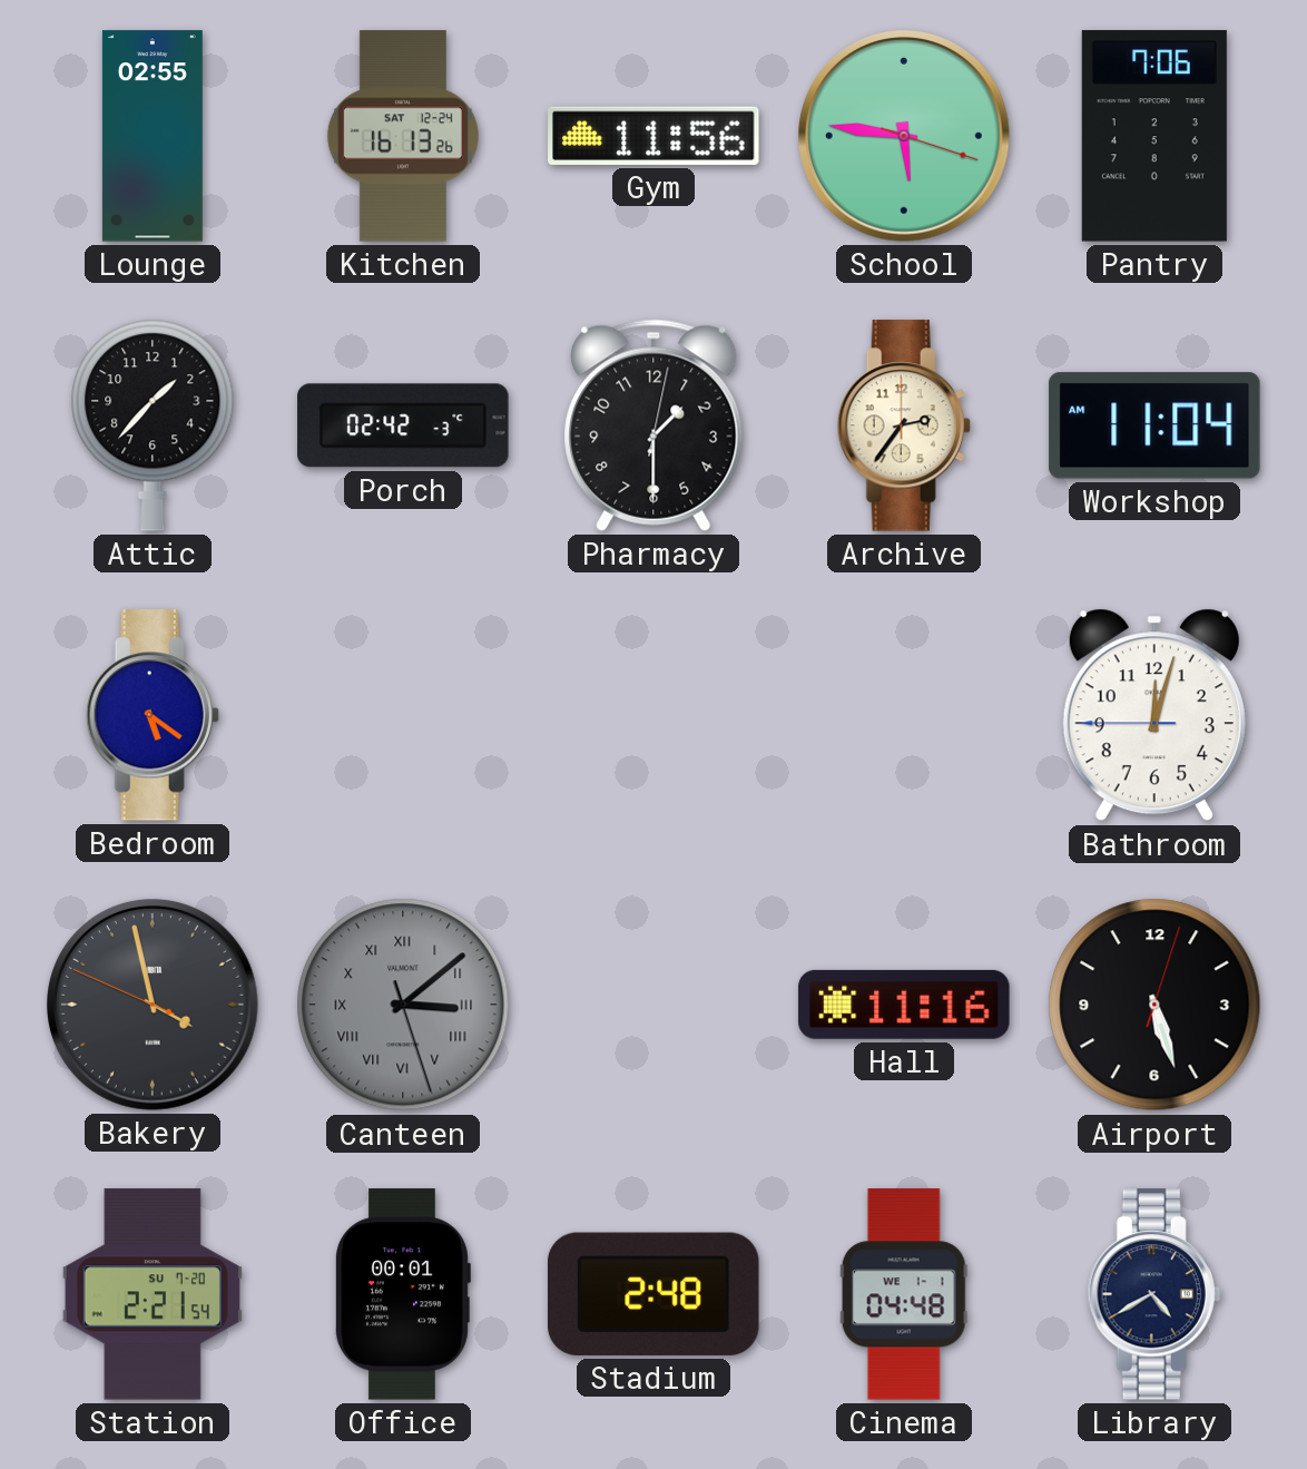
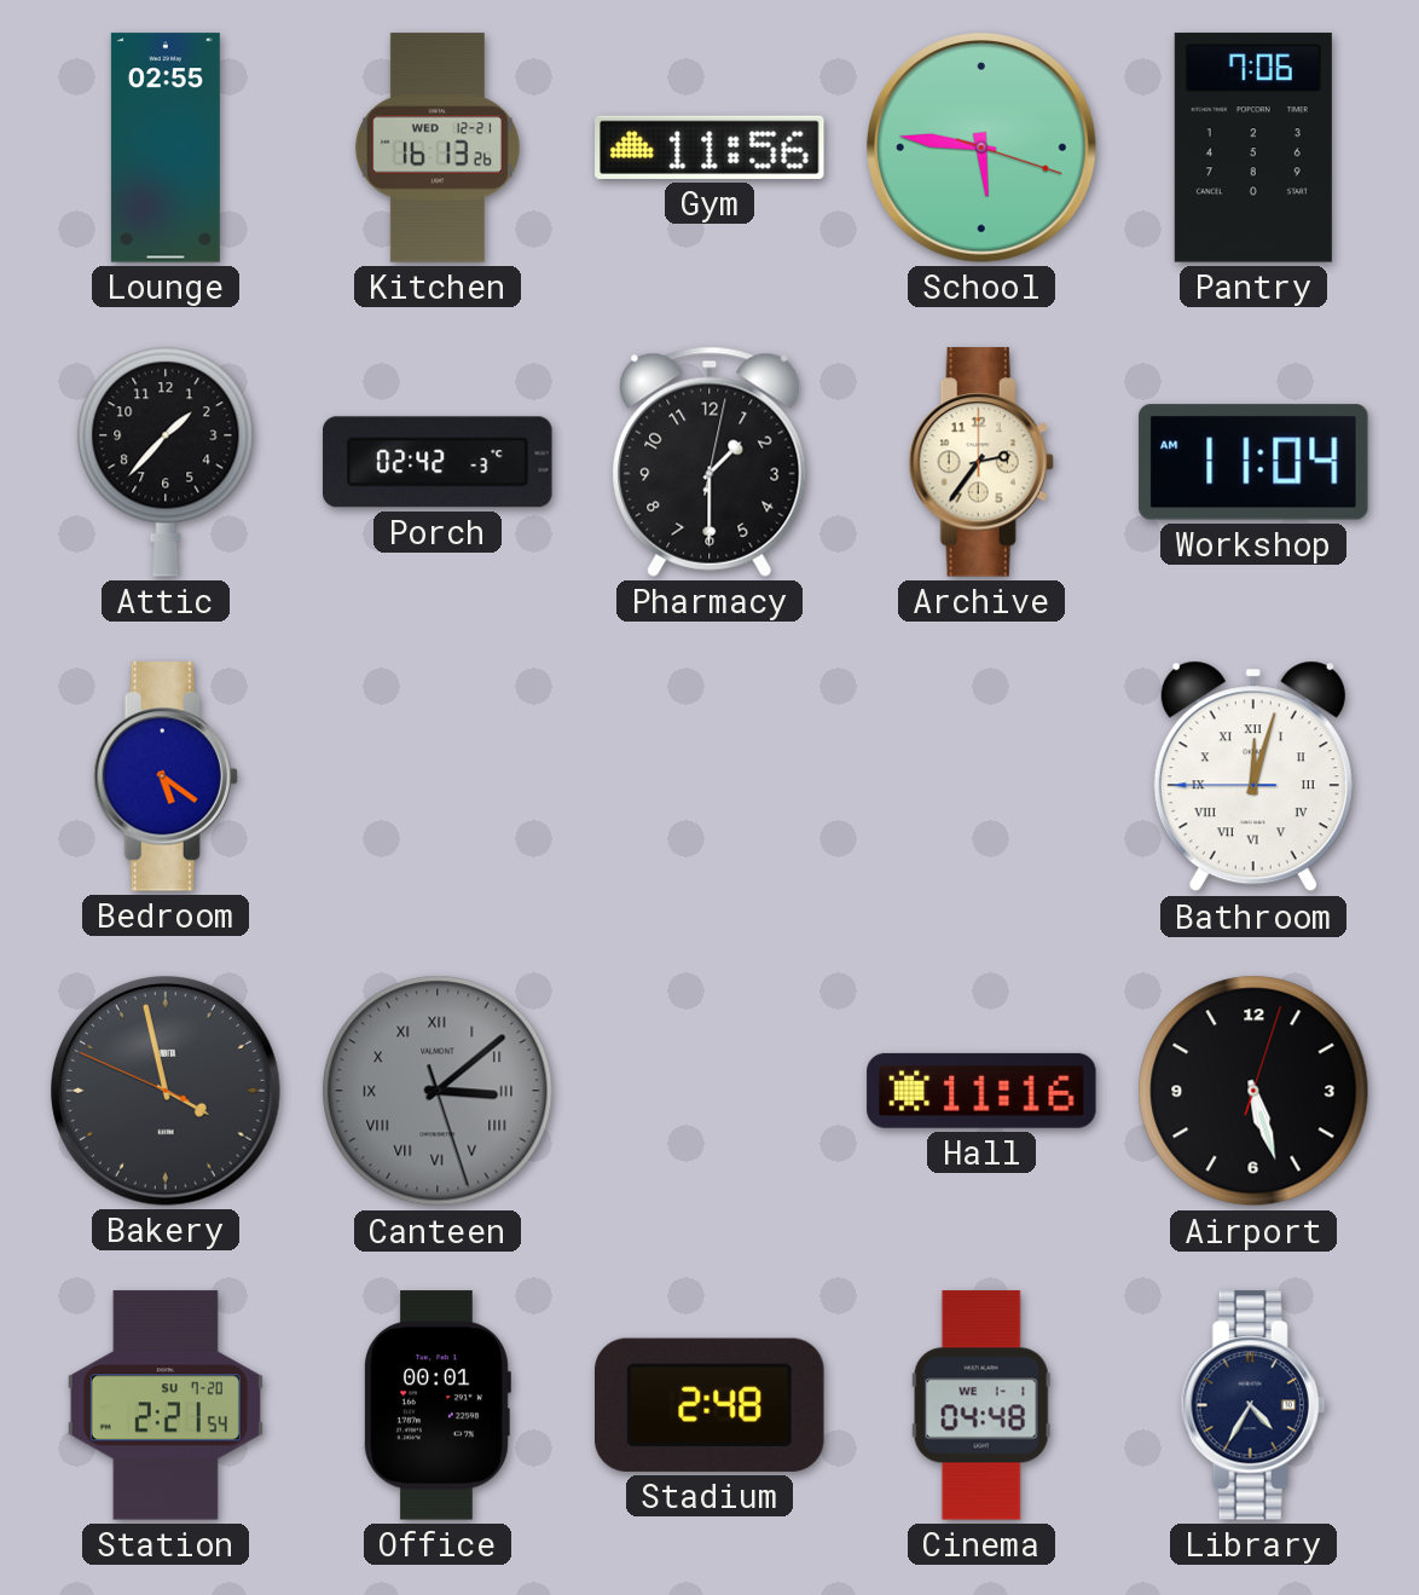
Kitchen date: SAT 12-24 -> WED 12-21 (438, 148)
Bathroom numerals: Arabic -> Roman (1253, 776)
Library: 4:40 -> 4:35 (1253, 1405)
